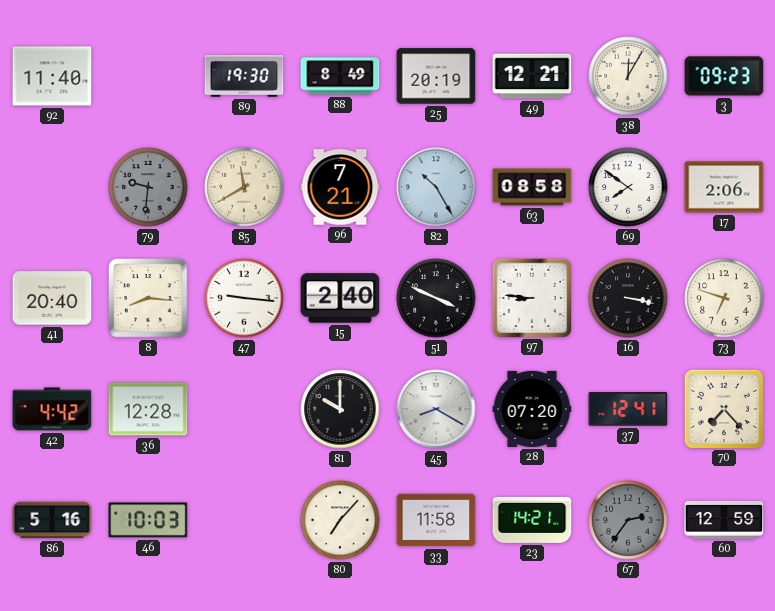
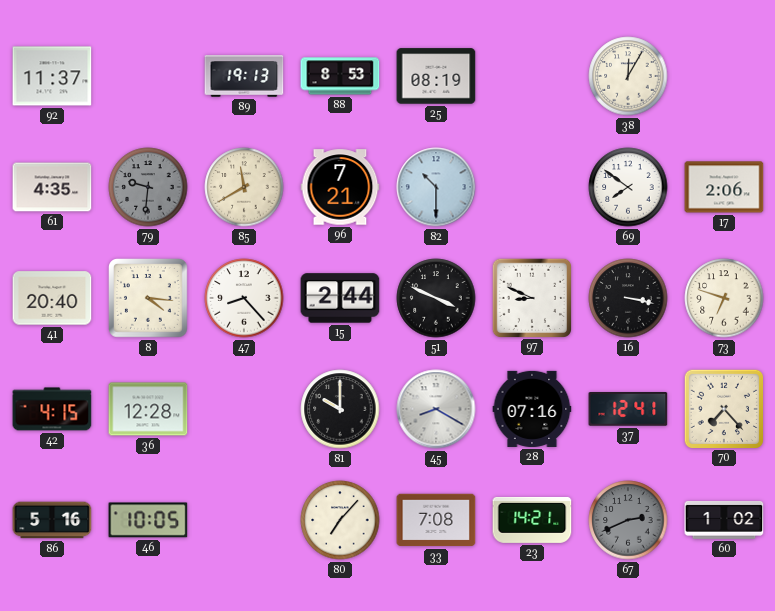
92: 11:40 -> 11:37 (52, 76)
89: 19:30 -> 19:13 (244, 76)
88: 8:49 -> 8:53 (340, 76)
25: 20:19 -> 08:19 (436, 76)
49: 12:21 -> none (532, 76)
3: 09:23 -> none (724, 76)
61: none -> 4:35 (52, 187)
82: 10:25 -> 10:30 (436, 187)
63: 08:58 -> none (532, 187)
8: 8:16 -> 4:16 (149, 299)
47: 9:16 -> 8:23 (244, 298)
15: 2:40 -> 2:44 (340, 298)
97: 8:46 -> 8:49 (531, 297)
42: 4:42 -> 4:15 (52, 409)
28: 07:20 -> 07:16 (532, 409)
46: 10:03 -> 10:05 (148, 520)
33: 11:58 -> 7:08 (436, 520)
67: 2:36 -> 2:41 (628, 520)
60: 12:59 -> 1:02 (724, 520)
